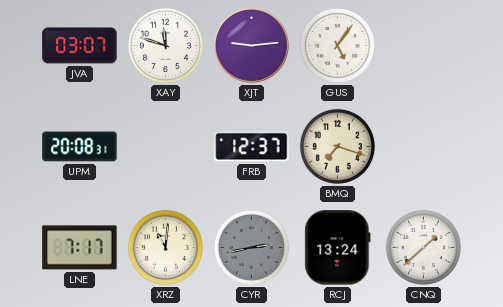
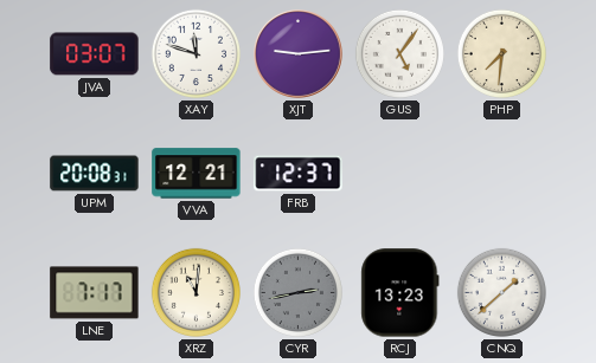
PHP: none -> 7:31 (501, 53)
VVA: none -> 12:21 (197, 174)
BMQ: 7:18 -> none (337, 146)
RCJ: 13:24 -> 13:23 (400, 293)
